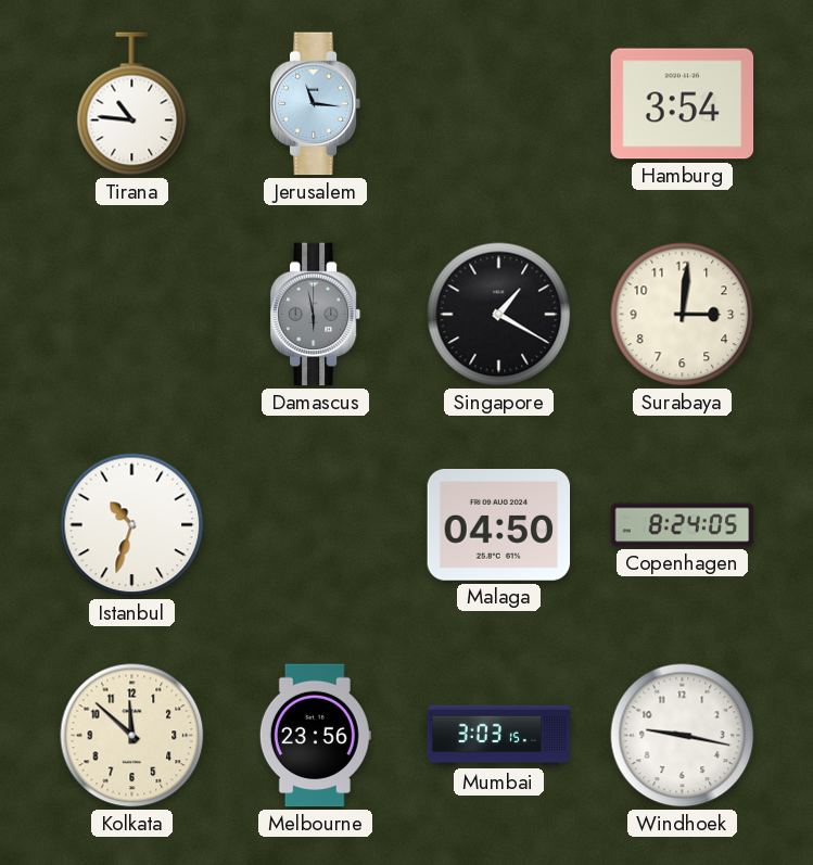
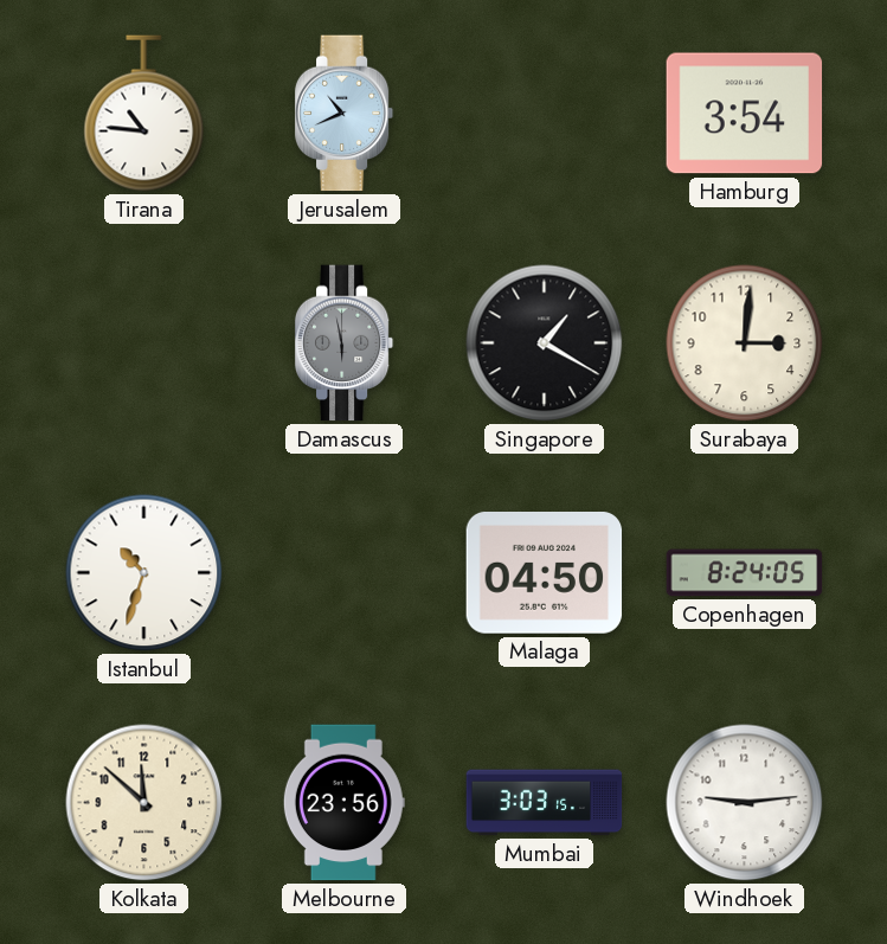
Jerusalem: 11:16 -> 10:41 (345, 114)
Windhoek: 9:17 -> 9:14 (745, 803)
